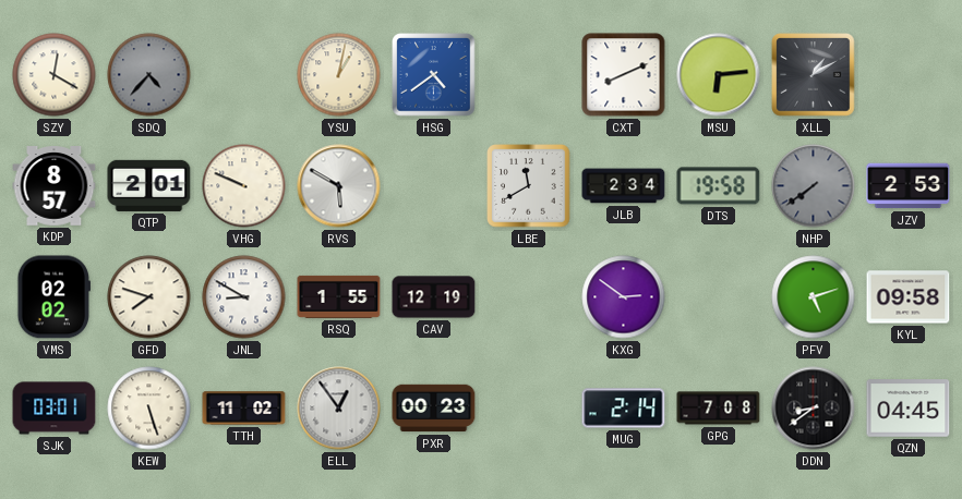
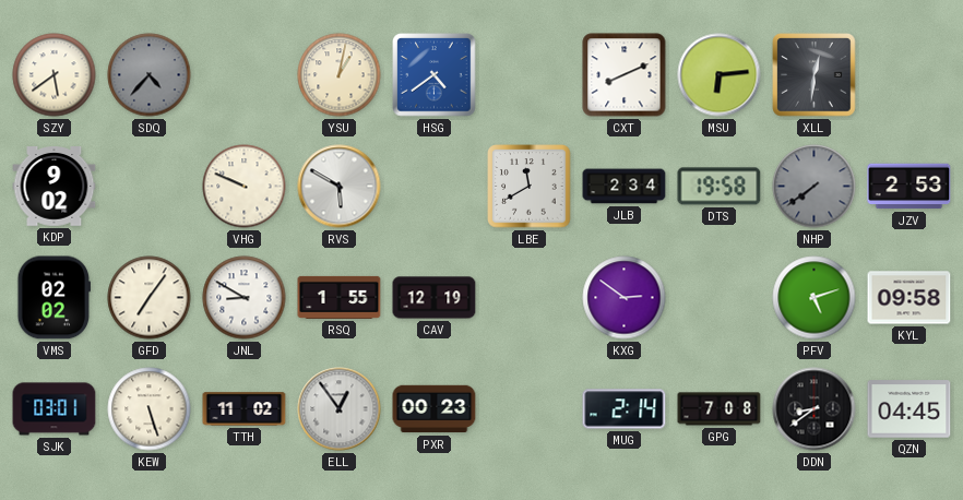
SZY: 12:20 -> 5:39 (55, 75)
XLL: 1:10 -> 12:31 (815, 75)
KDP: 8:57 -> 9:02 (55, 187)
QTP: 2:01 -> none (149, 185)
GFD: 7:48 -> 7:06 (150, 298)
